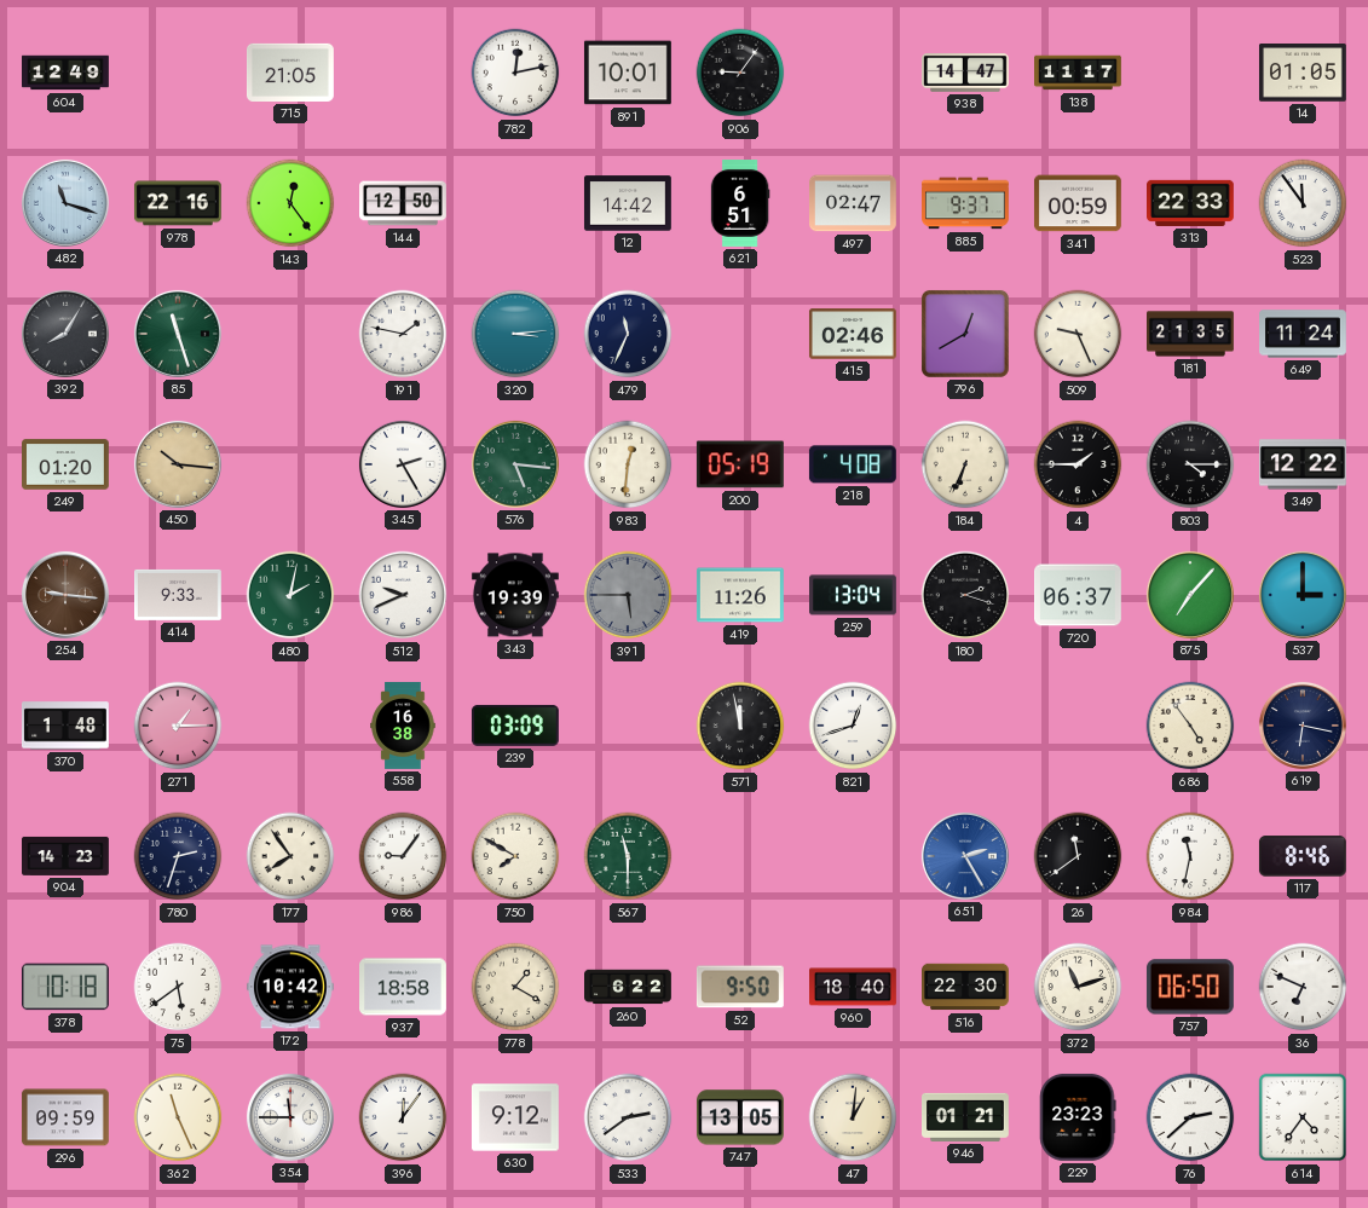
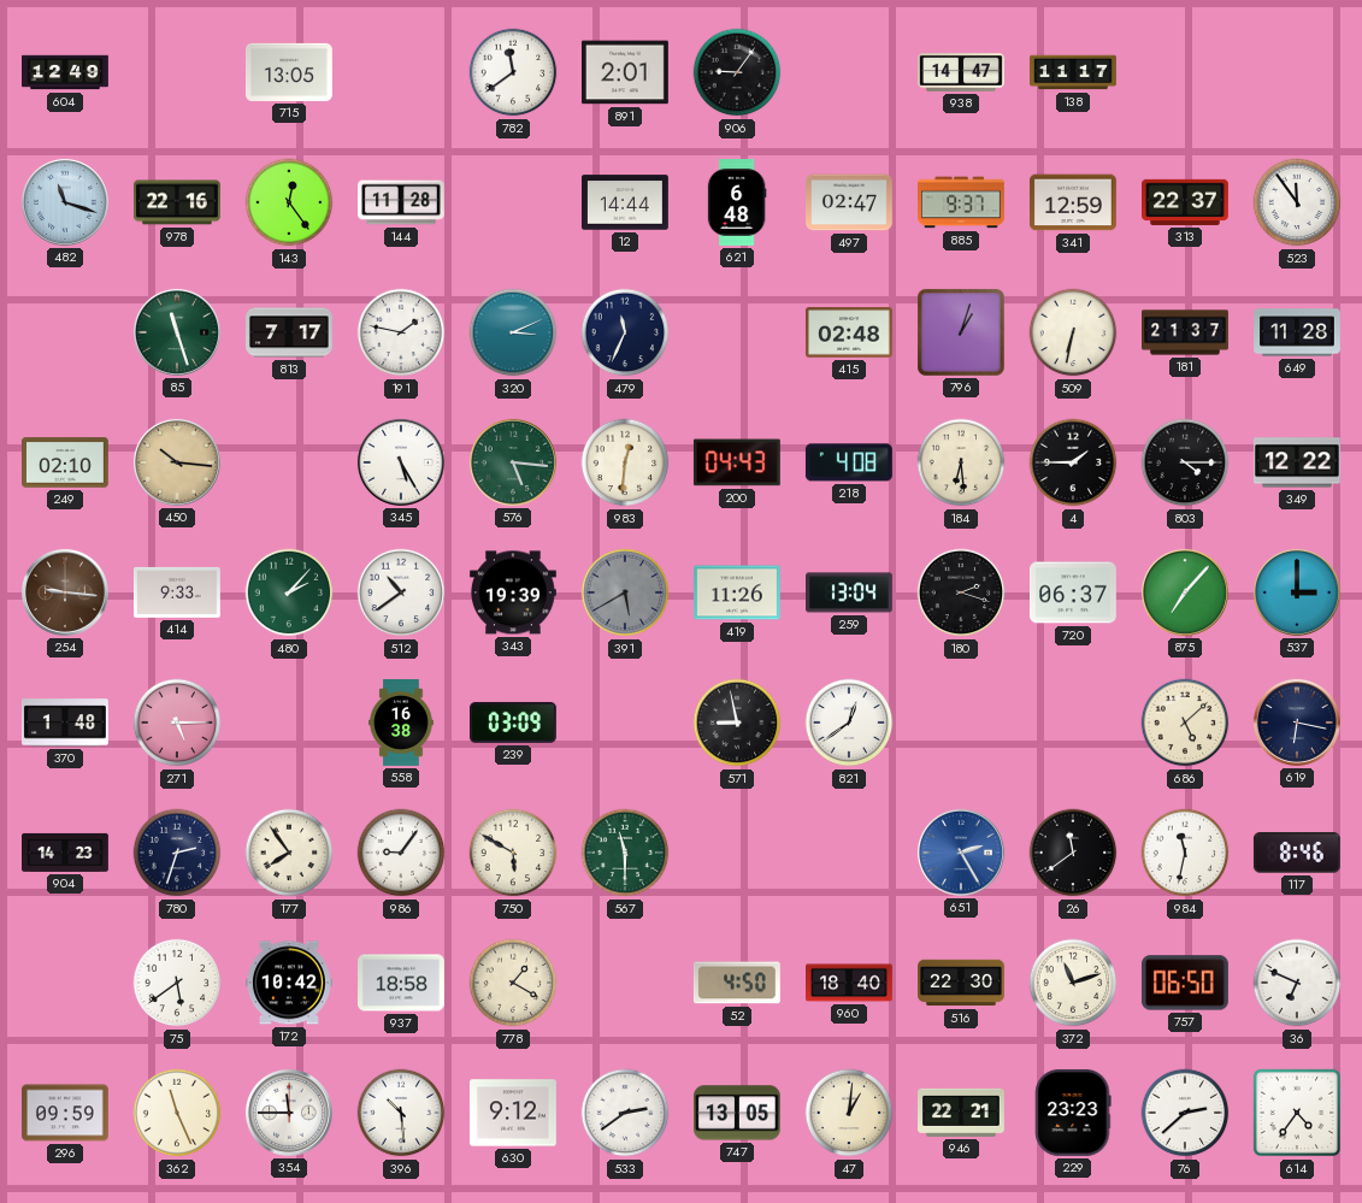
715: 21:05 -> 13:05 (289, 72)
782: 12:13 -> 11:39 (513, 72)
891: 10:01 -> 2:01 (625, 72)
14: 01:05 -> none (1303, 73)
144: 12:50 -> 11:28 (402, 202)
12: 14:42 -> 14:44 (625, 202)
621: 6:51 -> 6:48 (737, 204)
341: 00:59 -> 12:59 (1073, 202)
313: 22:33 -> 22:37 (1186, 202)
392: 8:05 -> none (65, 334)
813: none -> 7:17 (290, 332)
320: 3:14 -> 3:11 (513, 332)
415: 02:46 -> 02:48 (849, 332)
796: 12:40 -> 1:03 (961, 332)
509: 9:26 -> 6:32 (1073, 332)
181: 21:35 -> 21:37 (1186, 332)
649: 11:24 -> 11:28 (1298, 332)
249: 01:20 -> 02:10 (66, 462)
345: 2:25 -> 5:25 (401, 462)
200: 05:19 -> 04:43 (737, 462)
184: 6:34 -> 6:29 (961, 462)
480: 2:02 -> 2:07 (289, 592)
512: 9:41 -> 10:39 (401, 592)
391: 5:45 -> 5:40 (625, 592)
271: 1:15 -> 5:15 (177, 723)
571: 11:58 -> 8:58 (737, 723)
821: 12:42 -> 12:39 (849, 723)
686: 4:54 -> 5:08 (1185, 723)
750: 7:50 -> 5:50 (513, 853)
378: 10:18 -> none (65, 987)
260: 6:22 -> none (629, 987)
52: 9:50 -> 4:50 (737, 983)
396: 12:06 -> 10:29 (401, 1113)
946: 01:21 -> 22:21 (962, 1113)
